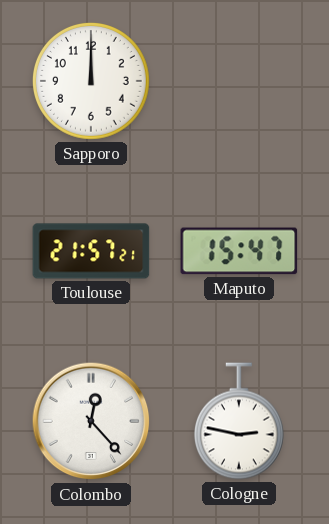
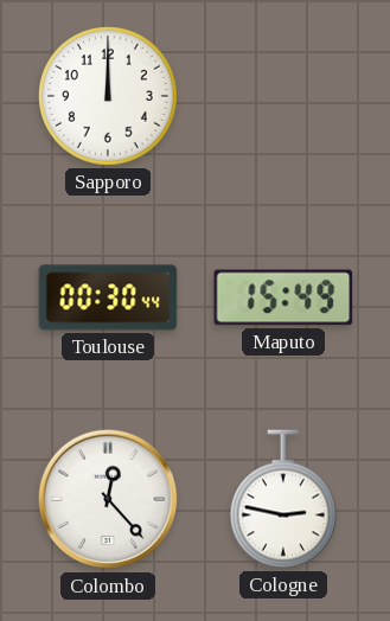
Toulouse: 21:57 -> 00:30 (108, 297)
Maputo: 15:47 -> 15:49 (283, 297)
